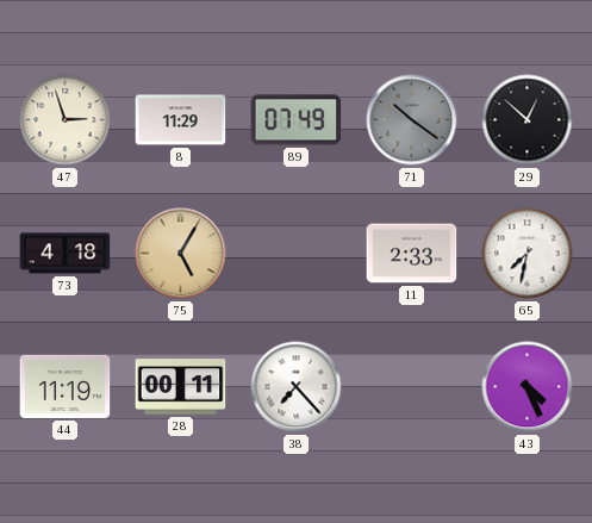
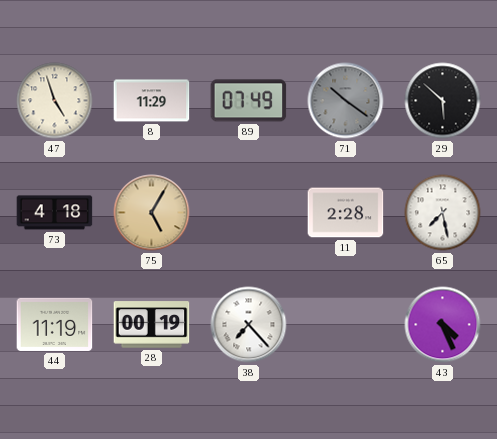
47: 2:57 -> 4:57 (55, 101)
29: 12:52 -> 5:52 (443, 101)
11: 2:33 -> 2:28 (346, 213)
65: 7:32 -> 7:28 (443, 213)
28: 00:11 -> 00:19 (152, 325)
